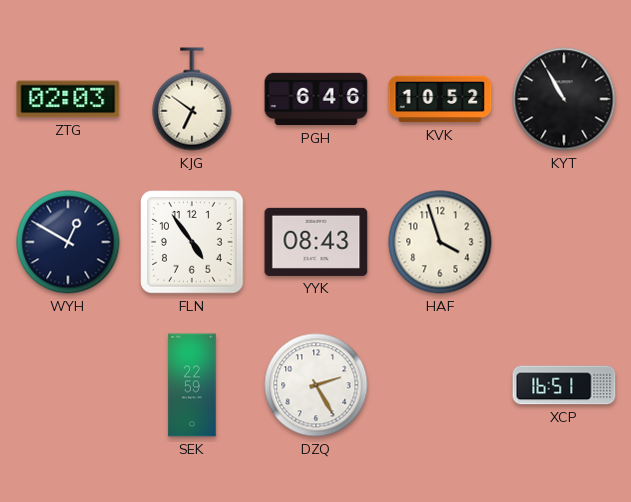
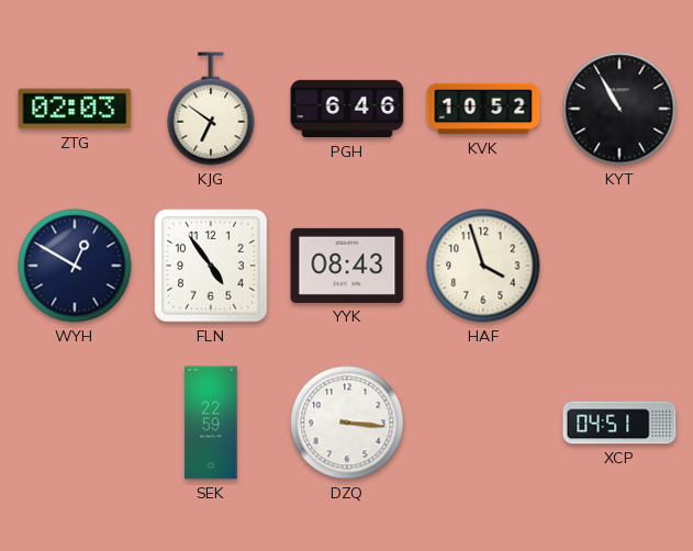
DZQ: 2:25 -> 3:16 (347, 423)
XCP: 16:51 -> 04:51 (619, 423)
